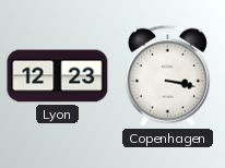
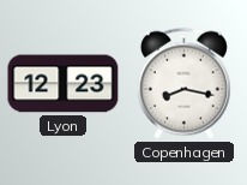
Copenhagen: 3:17 -> 8:17 (183, 83)
